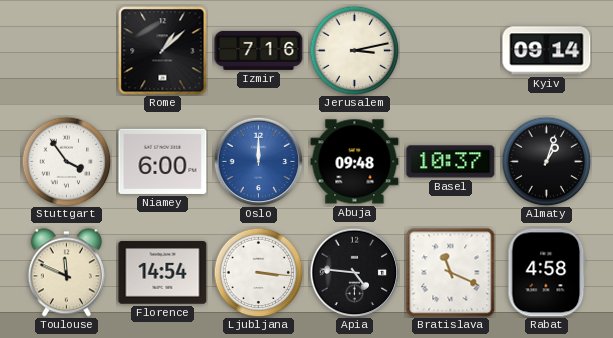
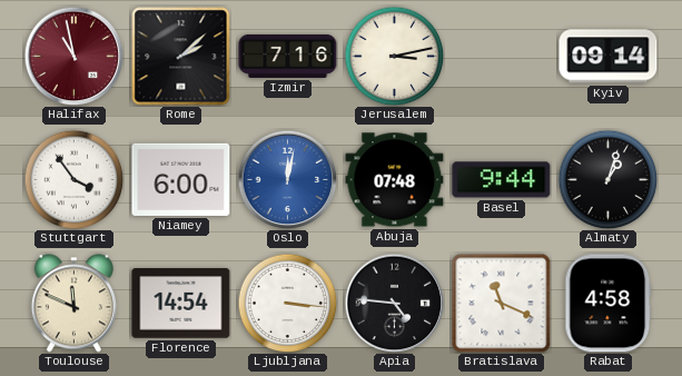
Halifax: none -> 10:58 (73, 56)
Rome: 1:08 -> 2:08 (181, 57)
Oslo: 12:00 -> 12:02 (287, 179)
Abuja: 09:48 -> 07:48 (395, 180)
Basel: 10:37 -> 9:44 (502, 180)
